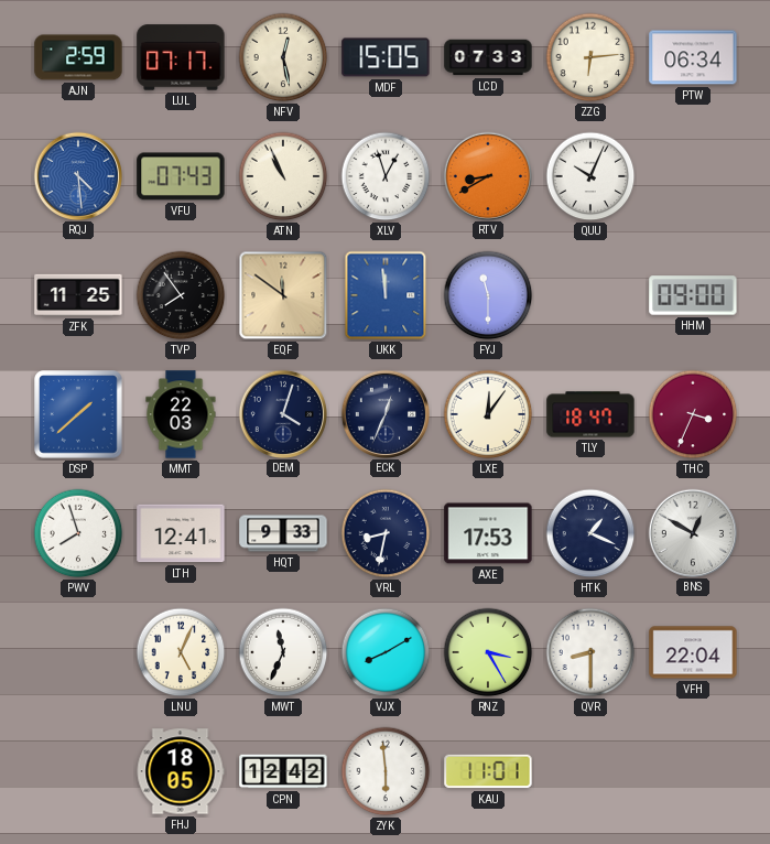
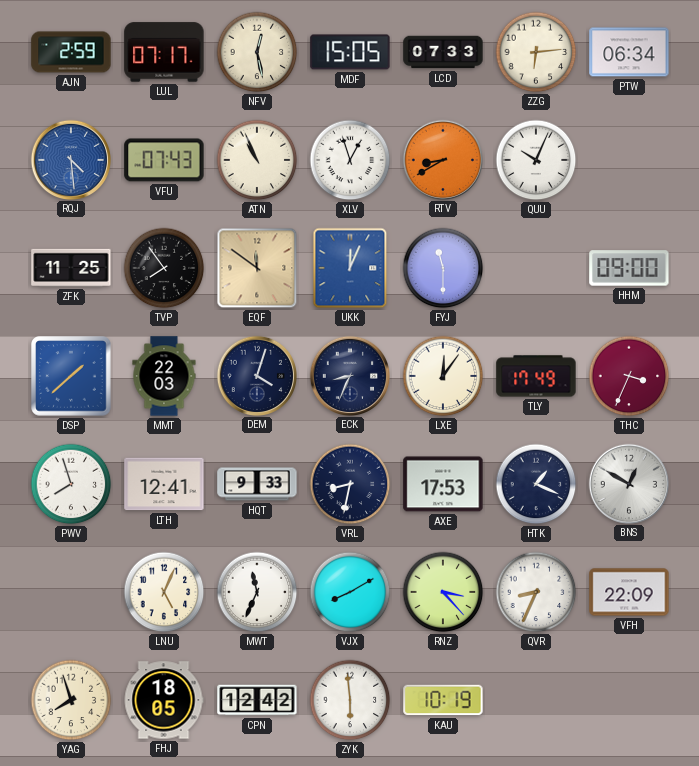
UKK: 11:59 -> 12:04 (350, 268)
ECK: 12:34 -> 8:34 (349, 375)
TLY: 18:47 -> 17:49 (536, 376)
RNZ: 3:25 -> 3:23 (443, 592)
QVR: 8:30 -> 8:34 (536, 592)
VFH: 22:04 -> 22:09 (629, 592)
YAG: none -> 7:57 (71, 700)
KAU: 11:01 -> 10:19 (443, 700)
